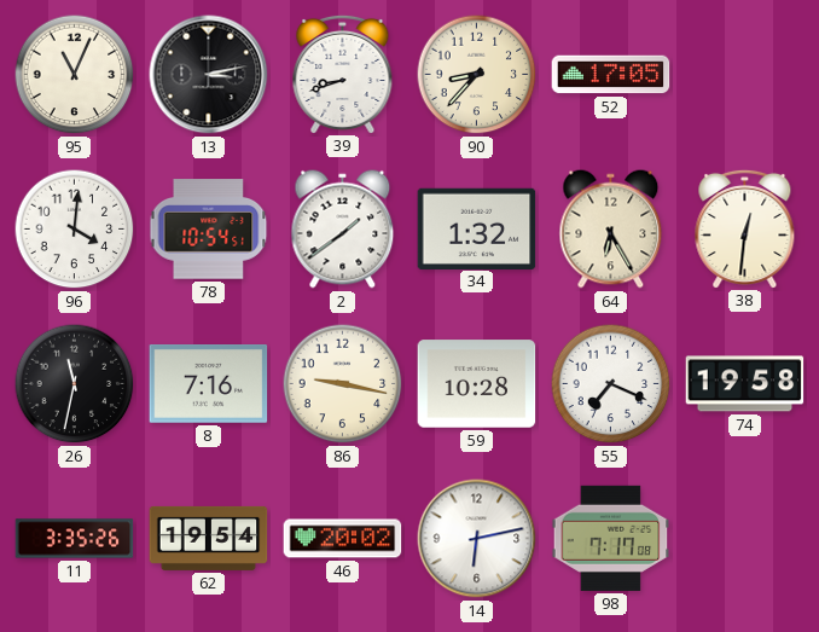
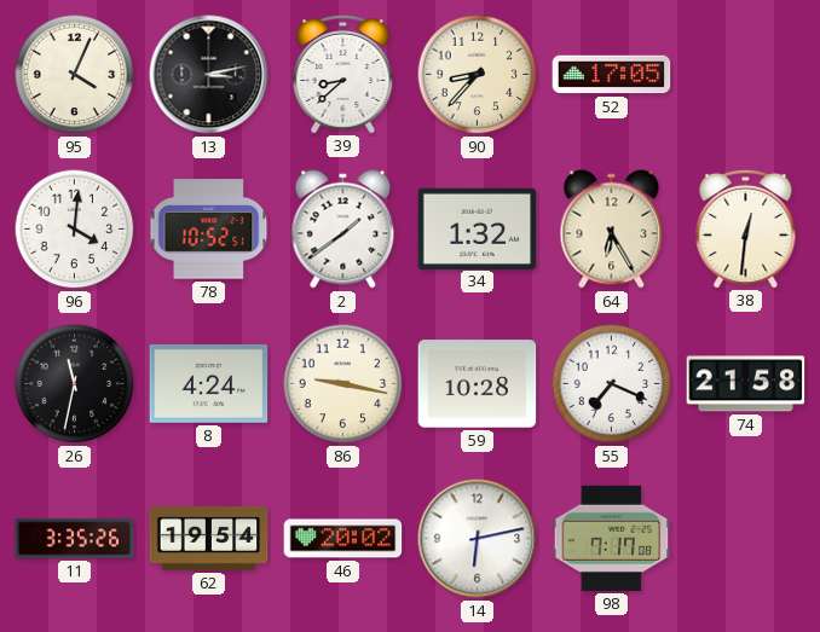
95: 11:04 -> 4:04 (75, 75)
39: 8:42 -> 8:38 (343, 74)
78: 10:54 -> 10:52 (209, 230)
8: 7:16 -> 4:24 (209, 384)
74: 19:58 -> 21:58 (746, 384)
